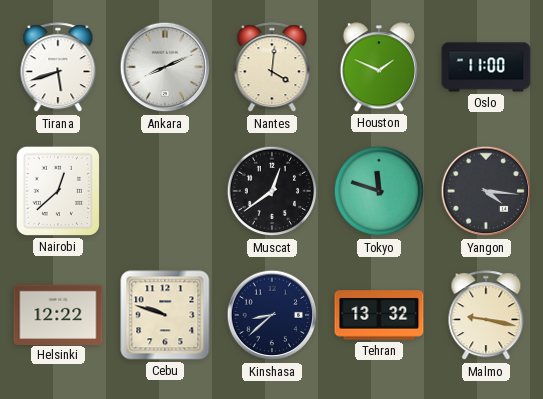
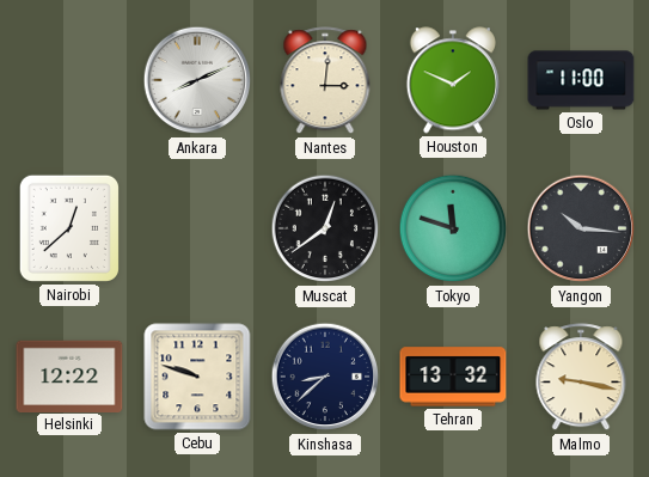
Tirana: 5:42 -> none (58, 68)
Nantes: 4:01 -> 3:01 (325, 81)
Yangon: 4:16 -> 10:16 (581, 228)
